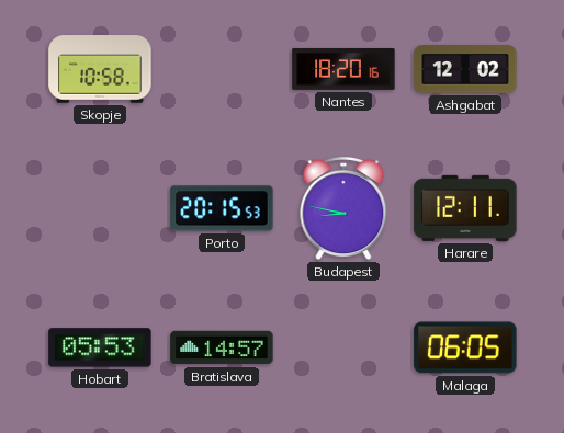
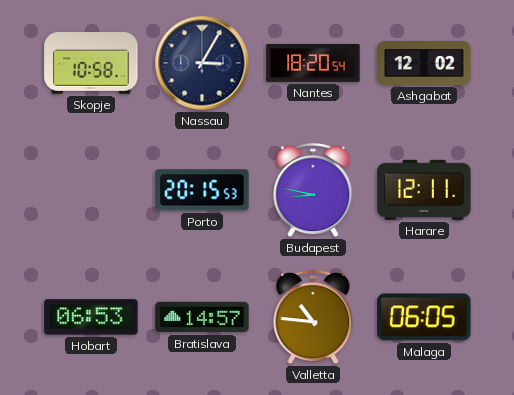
Nassau: none -> 3:05 (202, 63)
Nantes: 18:20:16 -> 18:20:54 (313, 63)
Hobart: 05:53 -> 06:53 (91, 317)
Valletta: none -> 10:46 (313, 318)
